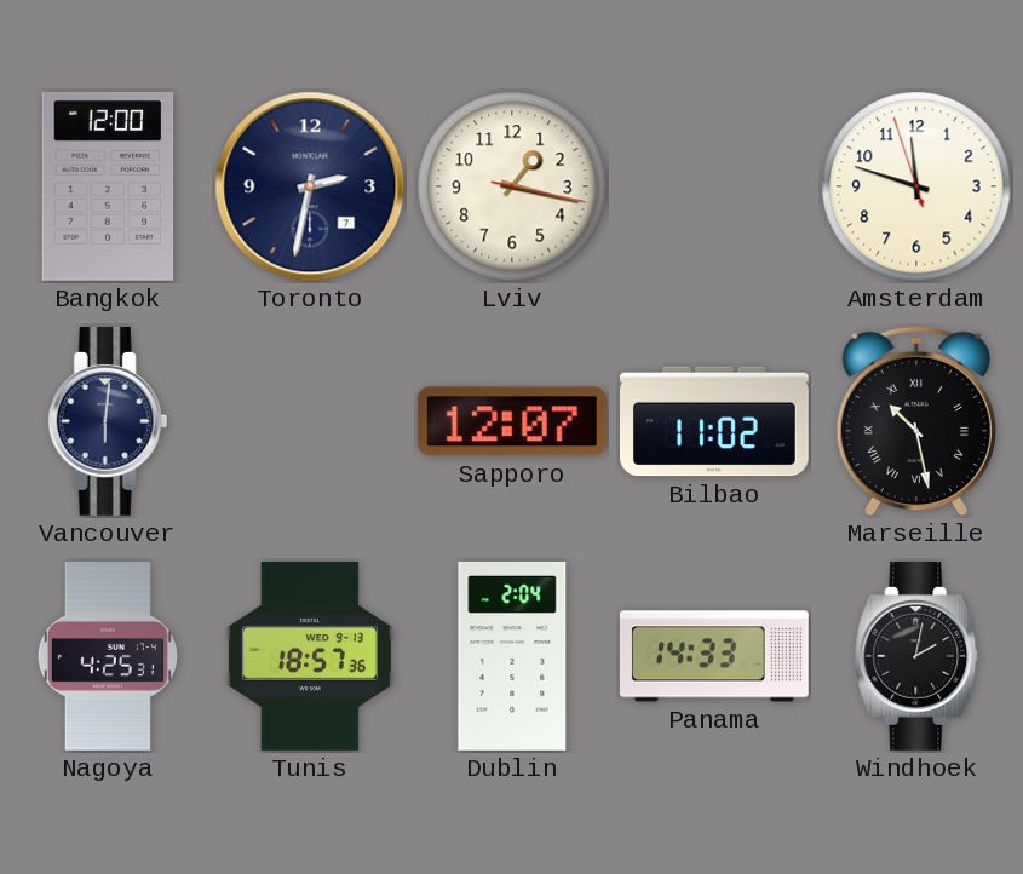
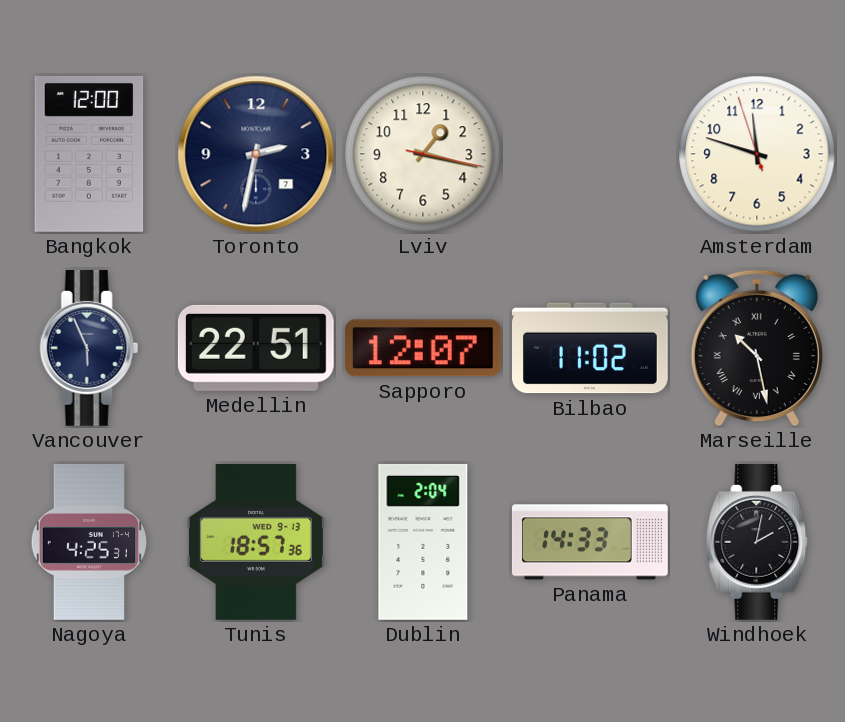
Vancouver: 6:01 -> 5:56 (89, 348)
Medellin: none -> 22:51 (256, 348)
